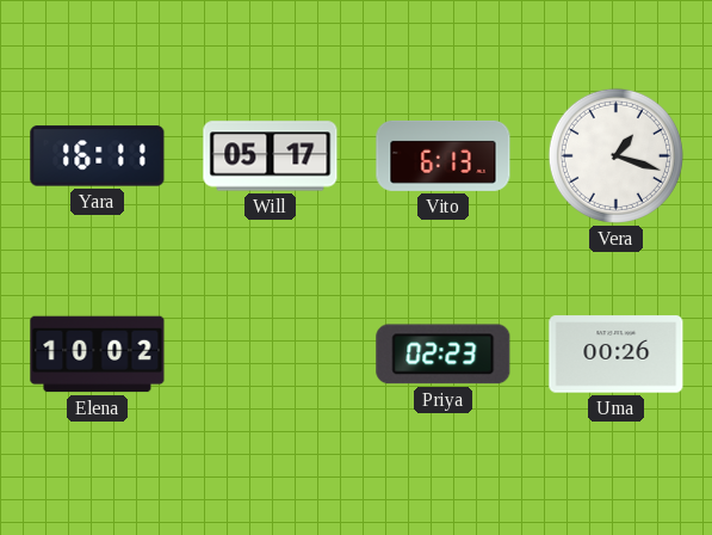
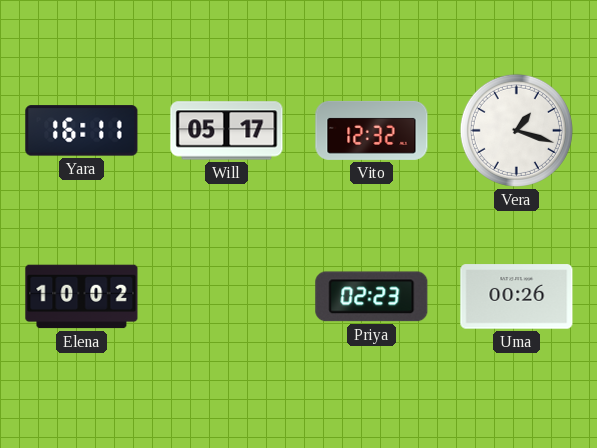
Vito: 6:13 -> 12:32 (372, 130)
